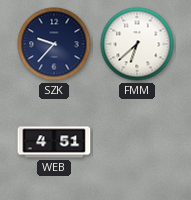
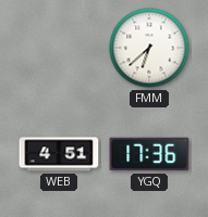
SZK: 9:37 -> none (54, 44)
YGQ: none -> 17:36 (149, 154)
